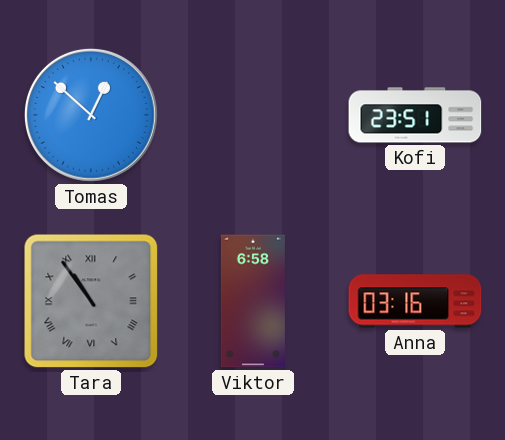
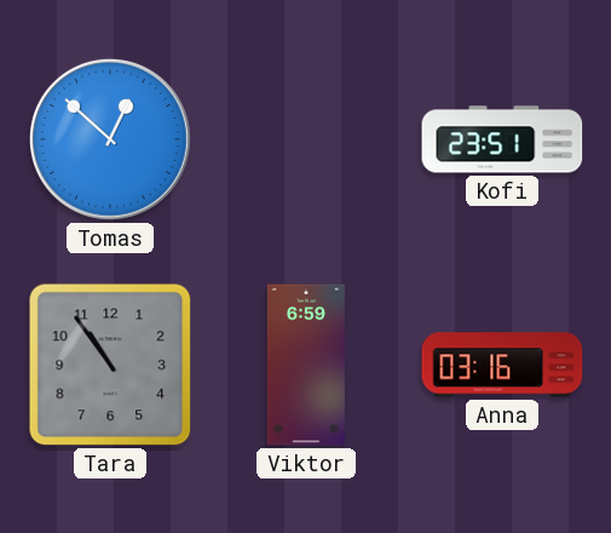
Tara numerals: Roman -> Arabic (110, 365)
Viktor: 6:58 -> 6:59 (306, 365)
